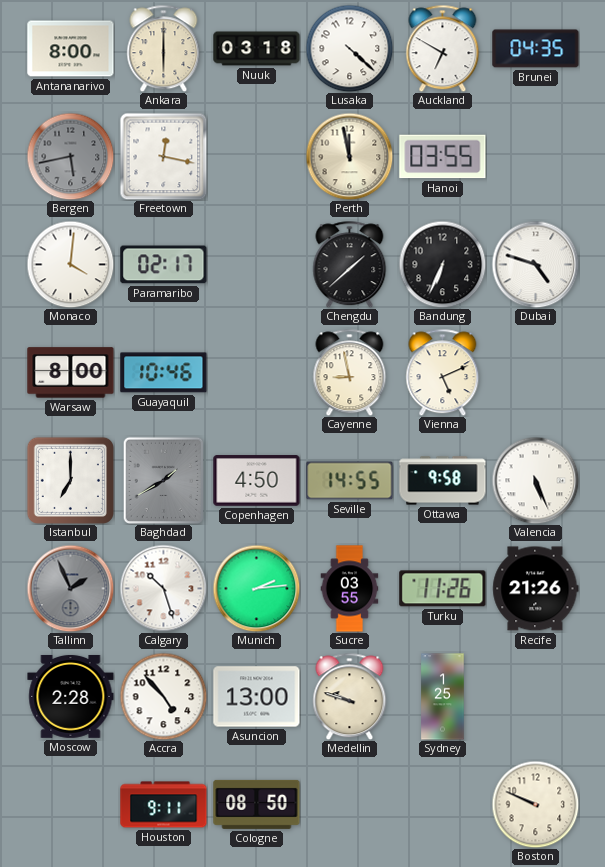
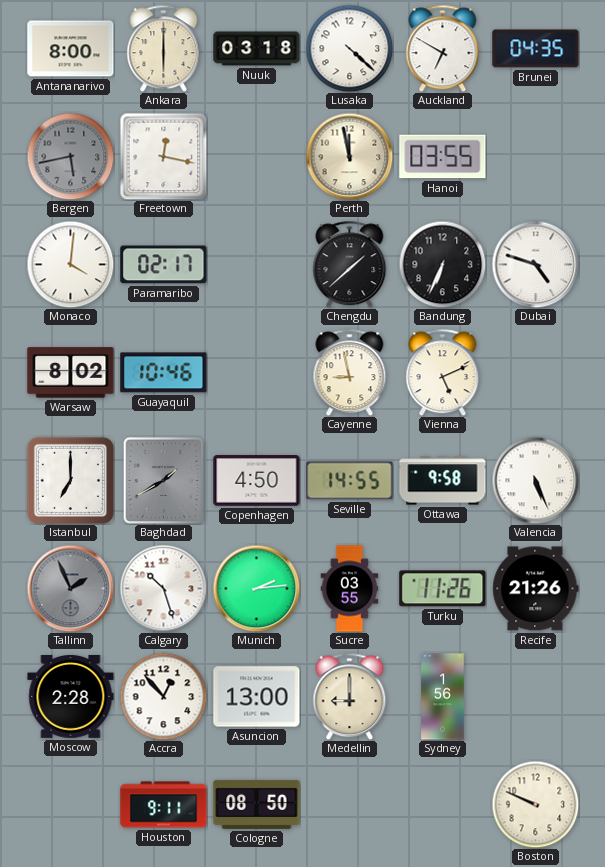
Warsaw: 8:00 -> 8:02 (71, 373)
Accra: 4:53 -> 12:53 (163, 696)
Medellin: 9:48 -> 9:00 (350, 696)
Sydney: 1:25 -> 1:56 (443, 697)
